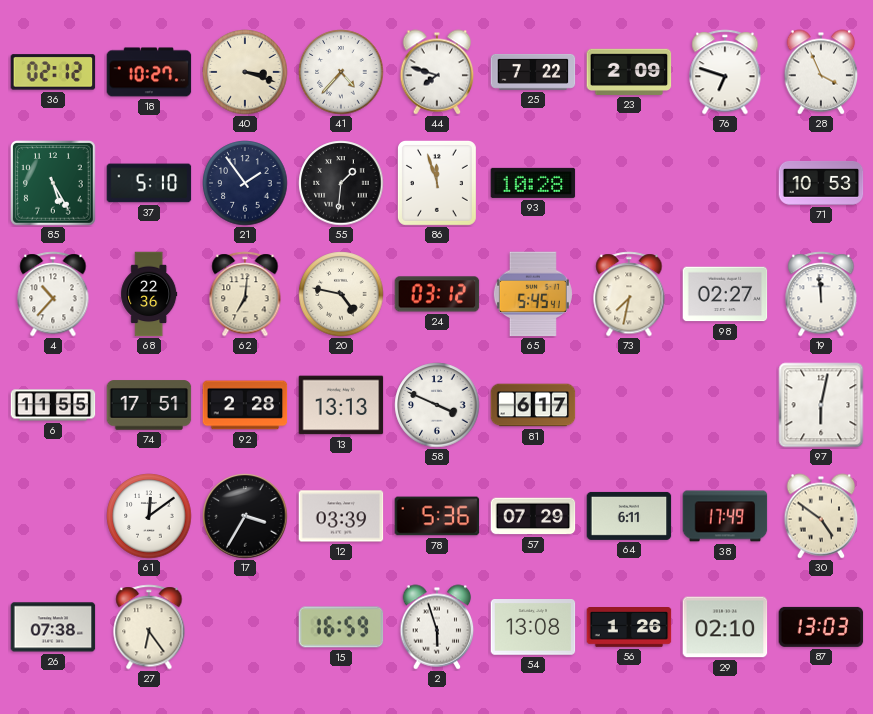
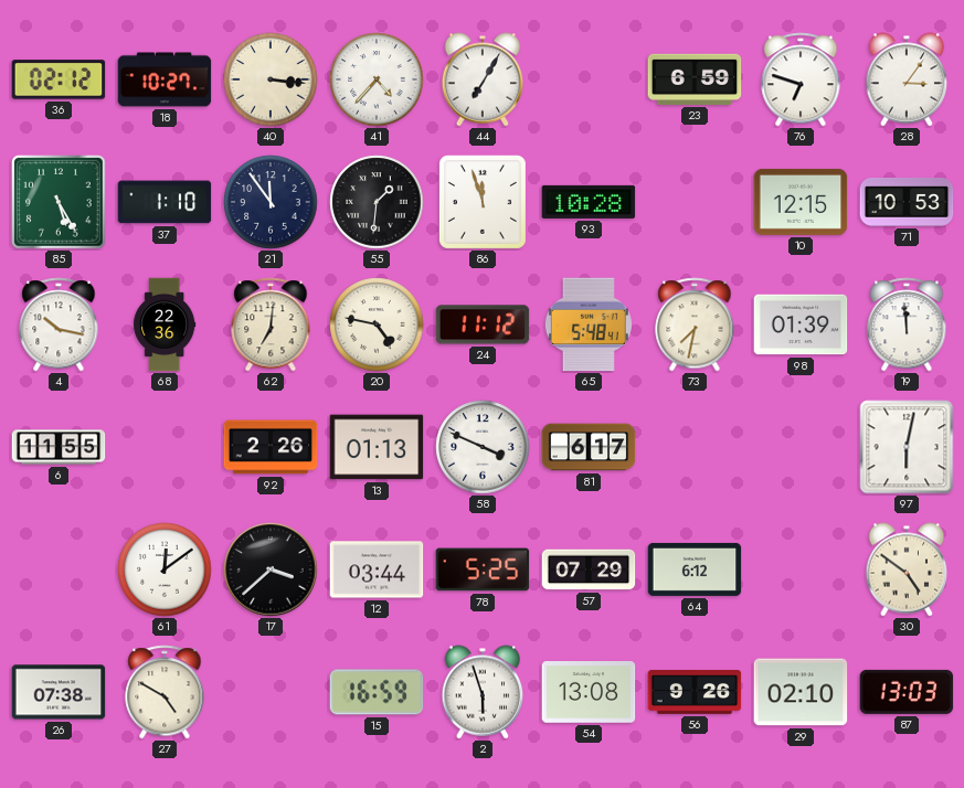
40: 3:18 -> 3:16 (271, 79)
44: 7:48 -> 7:05 (483, 79)
25: 7:22 -> none (533, 72)
23: 2:09 -> 6:59 (695, 79)
28: 3:56 -> 3:06 (907, 79)
37: 5:10 -> 1:10 (165, 202)
21: 1:54 -> 11:54 (271, 202)
10: none -> 12:15 (801, 202)
4: 10:37 -> 10:17 (59, 324)
24: 03:12 -> 11:12 (483, 324)
65: 5:45 -> 5:48 (589, 324)
98: 02:27 -> 01:39 (801, 324)
74: 17:51 -> none (149, 405)
92: 2:28 -> 2:26 (271, 447)
13: 13:13 -> 01:13 (377, 447)
17: 3:35 -> 3:38 (271, 569)
12: 03:39 -> 03:44 (377, 569)
78: 5:36 -> 5:25 (483, 569)
64: 6:11 -> 6:12 (695, 569)
38: 17:49 -> none (725, 516)
27: 6:24 -> 4:50 (165, 692)
56: 1:26 -> 9:26 (695, 693)
